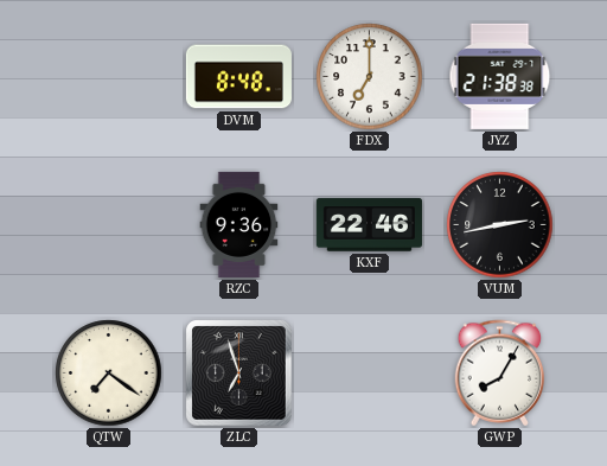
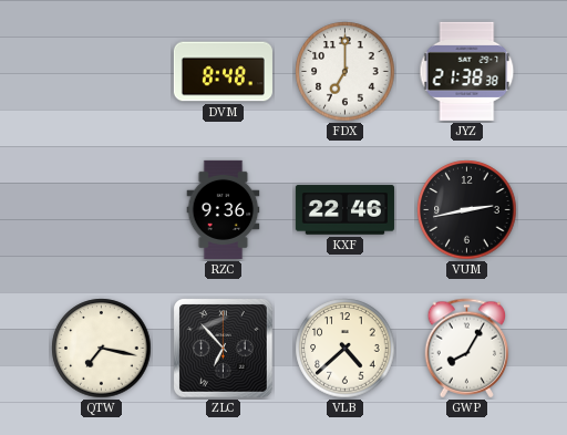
QTW: 7:21 -> 7:17 (102, 349)
ZLC: 6:57 -> 6:53 (224, 349)
VLB: none -> 4:38 (346, 349)
